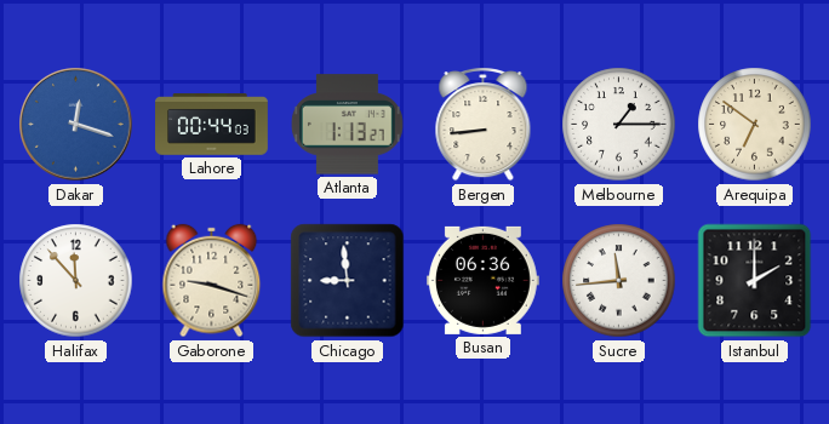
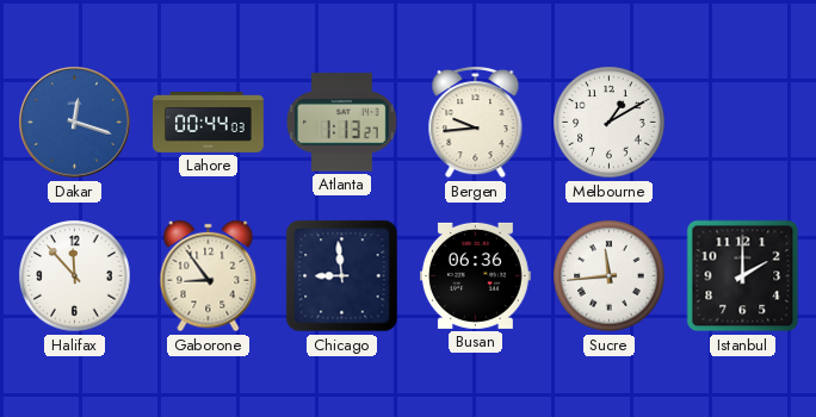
Bergen: 8:44 -> 9:44 (476, 123)
Melbourne: 1:15 -> 1:10 (610, 123)
Arequipa: 6:51 -> none (755, 125)
Gaborone: 9:18 -> 8:54 (209, 276)
